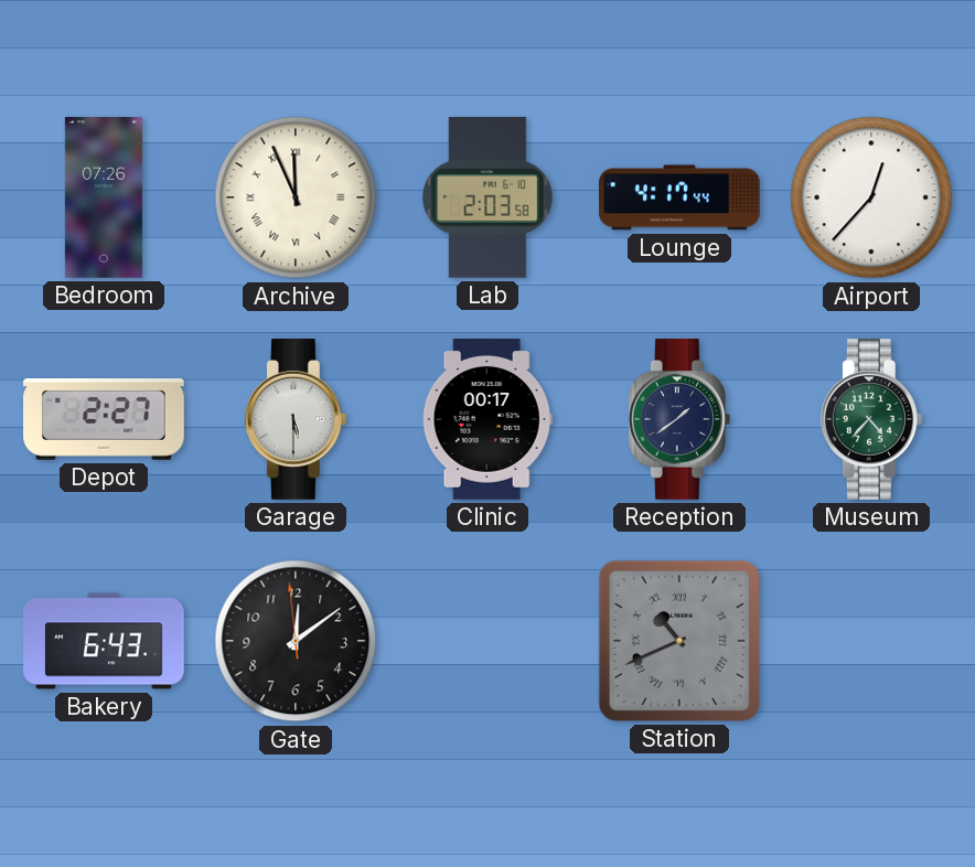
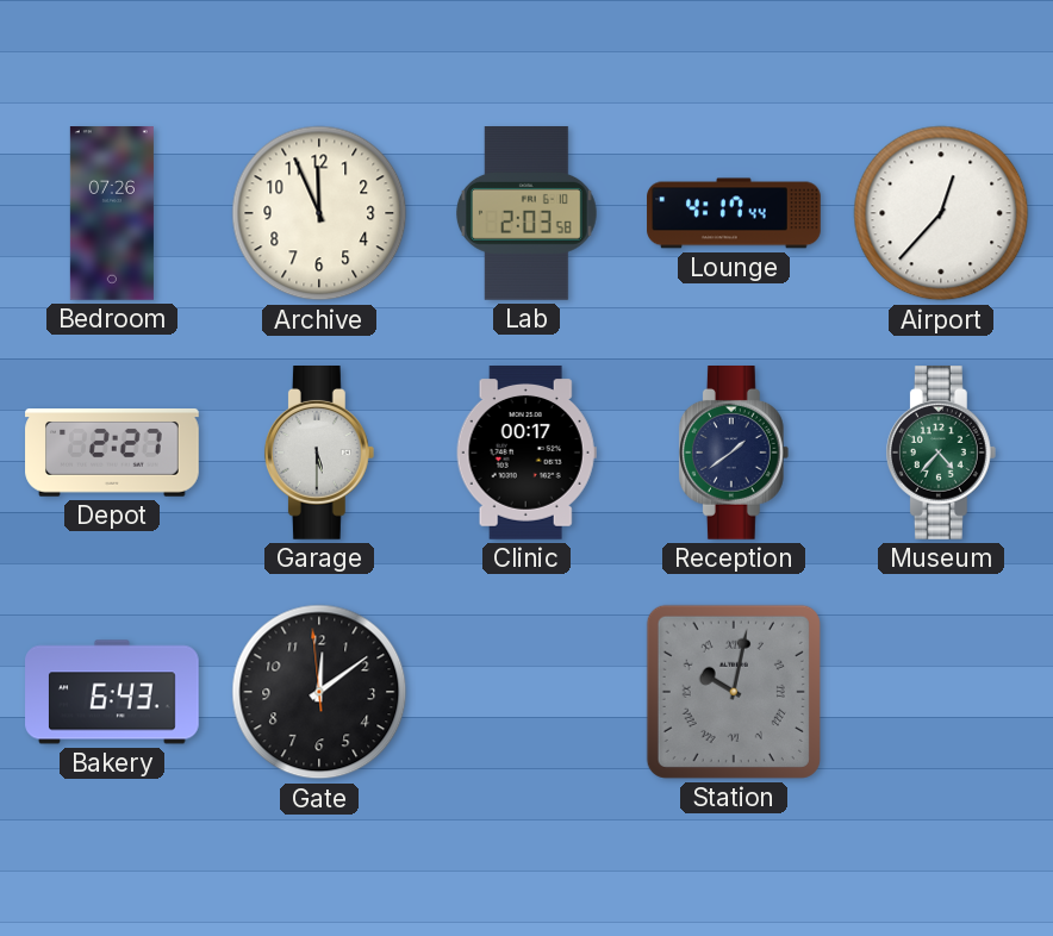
Archive numerals: Roman -> Arabic (319, 213)
Station: 10:41 -> 10:02 (734, 692)
